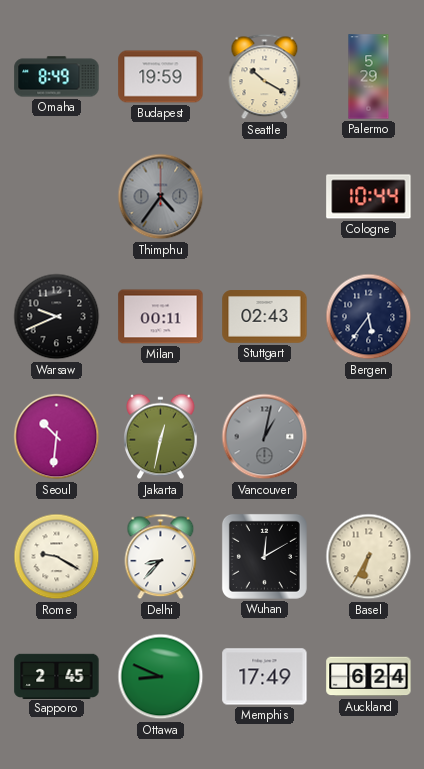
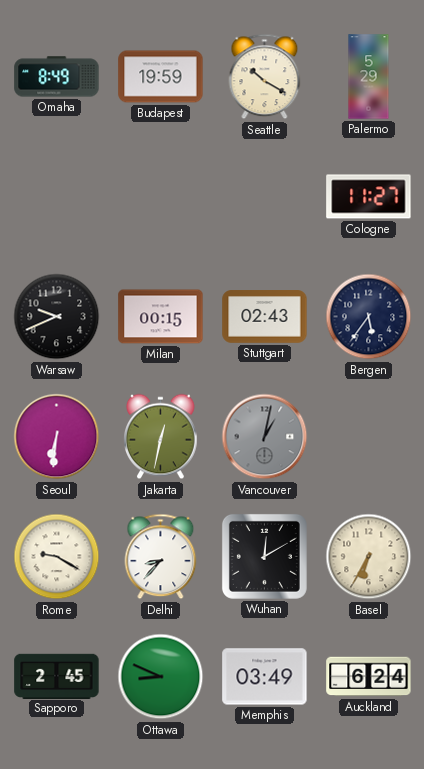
Thimphu: 4:36 -> none (161, 197)
Cologne: 10:44 -> 11:27 (369, 197)
Milan: 00:11 -> 00:15 (161, 317)
Seoul: 10:31 -> 6:31 (57, 437)
Memphis: 17:49 -> 03:49 (265, 677)
